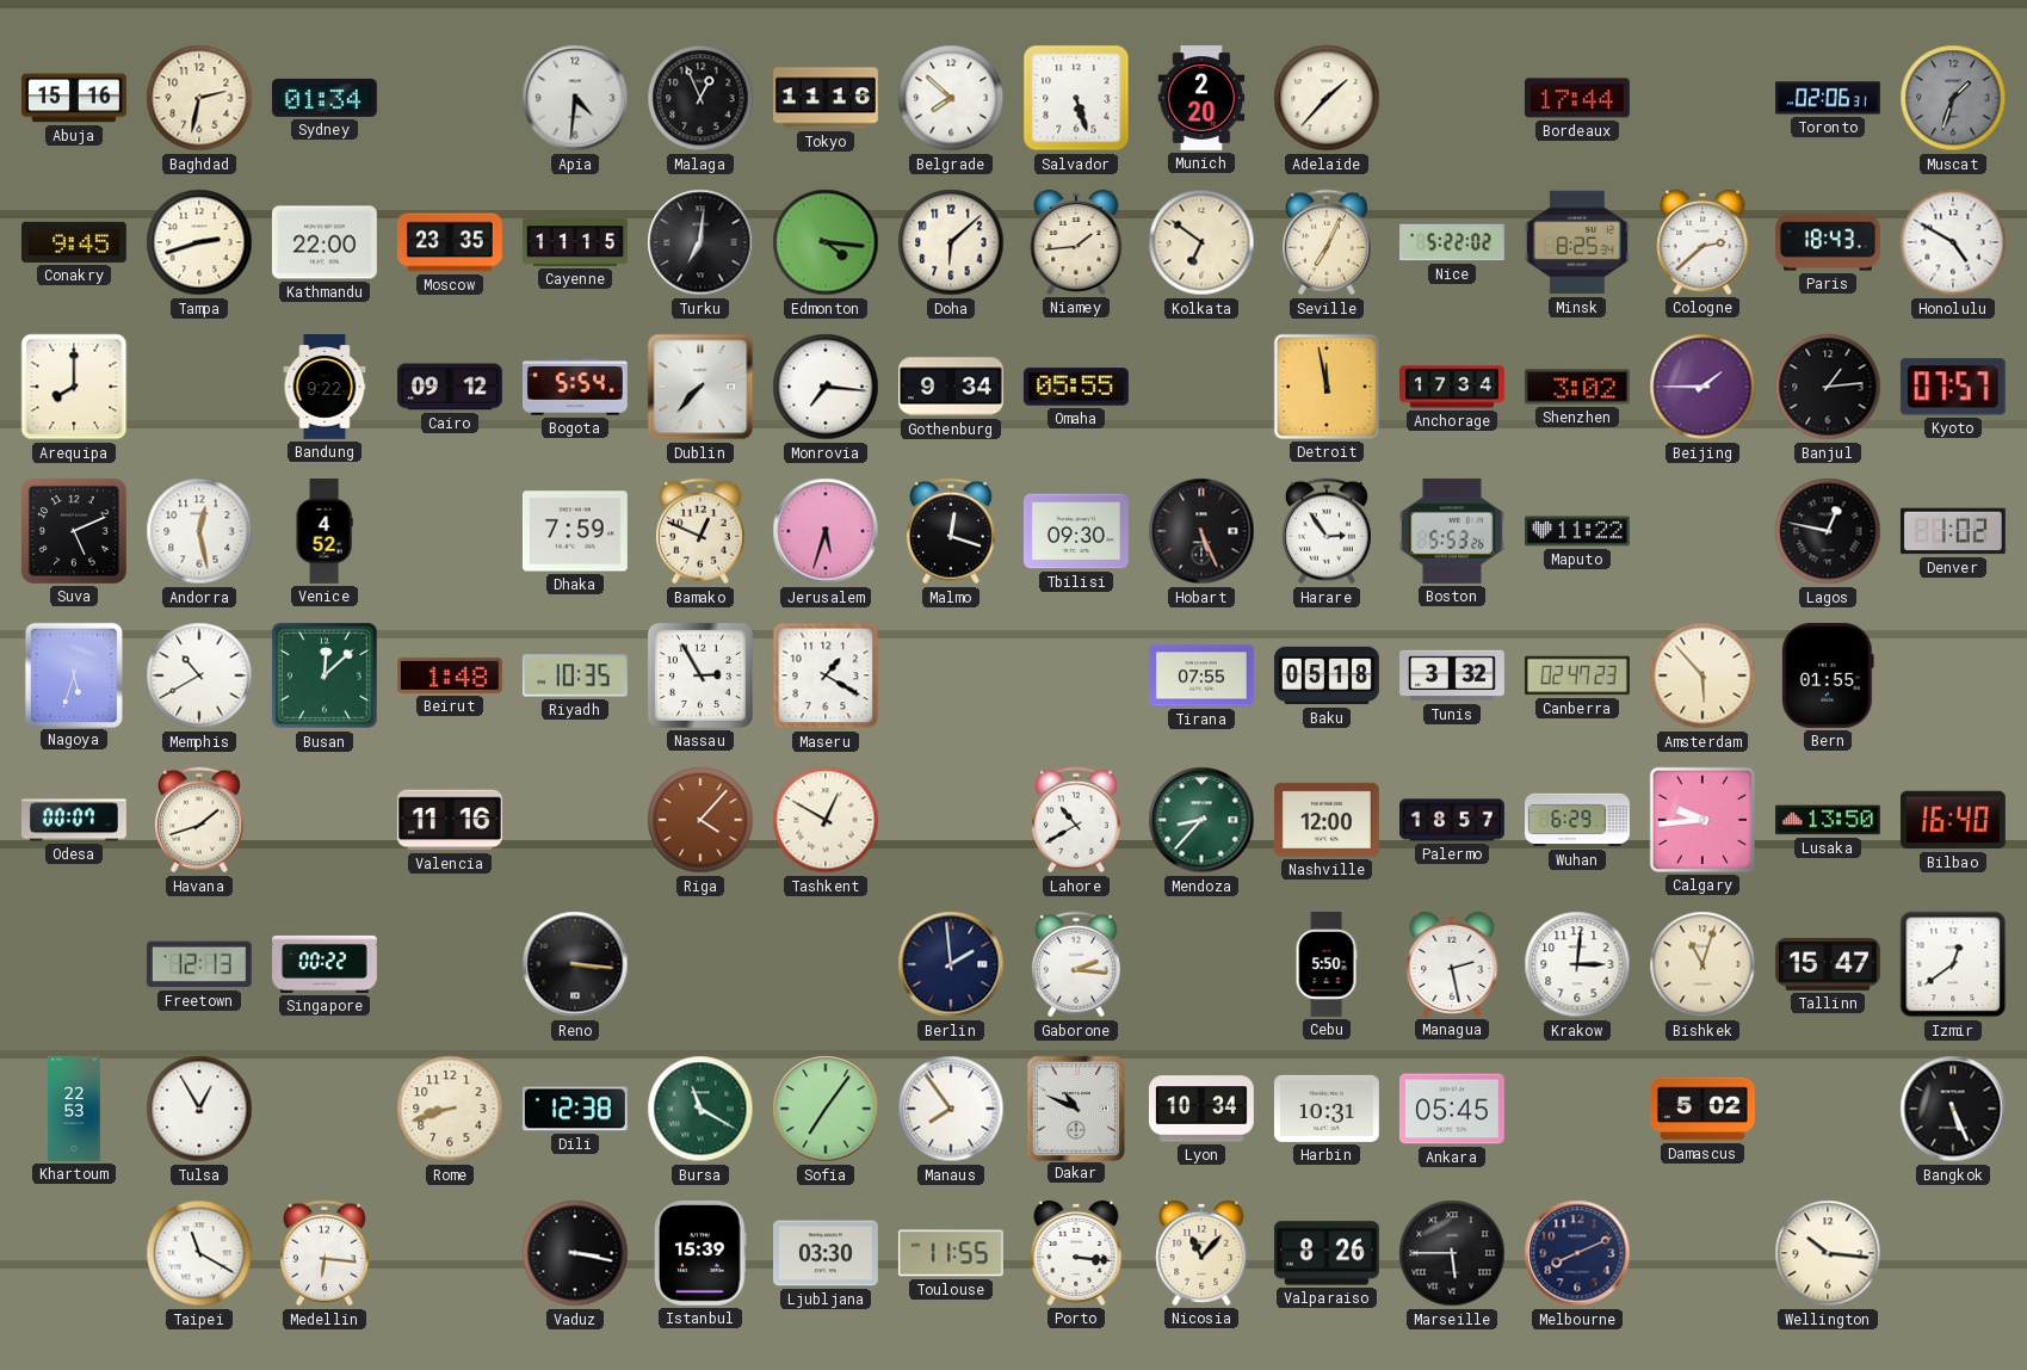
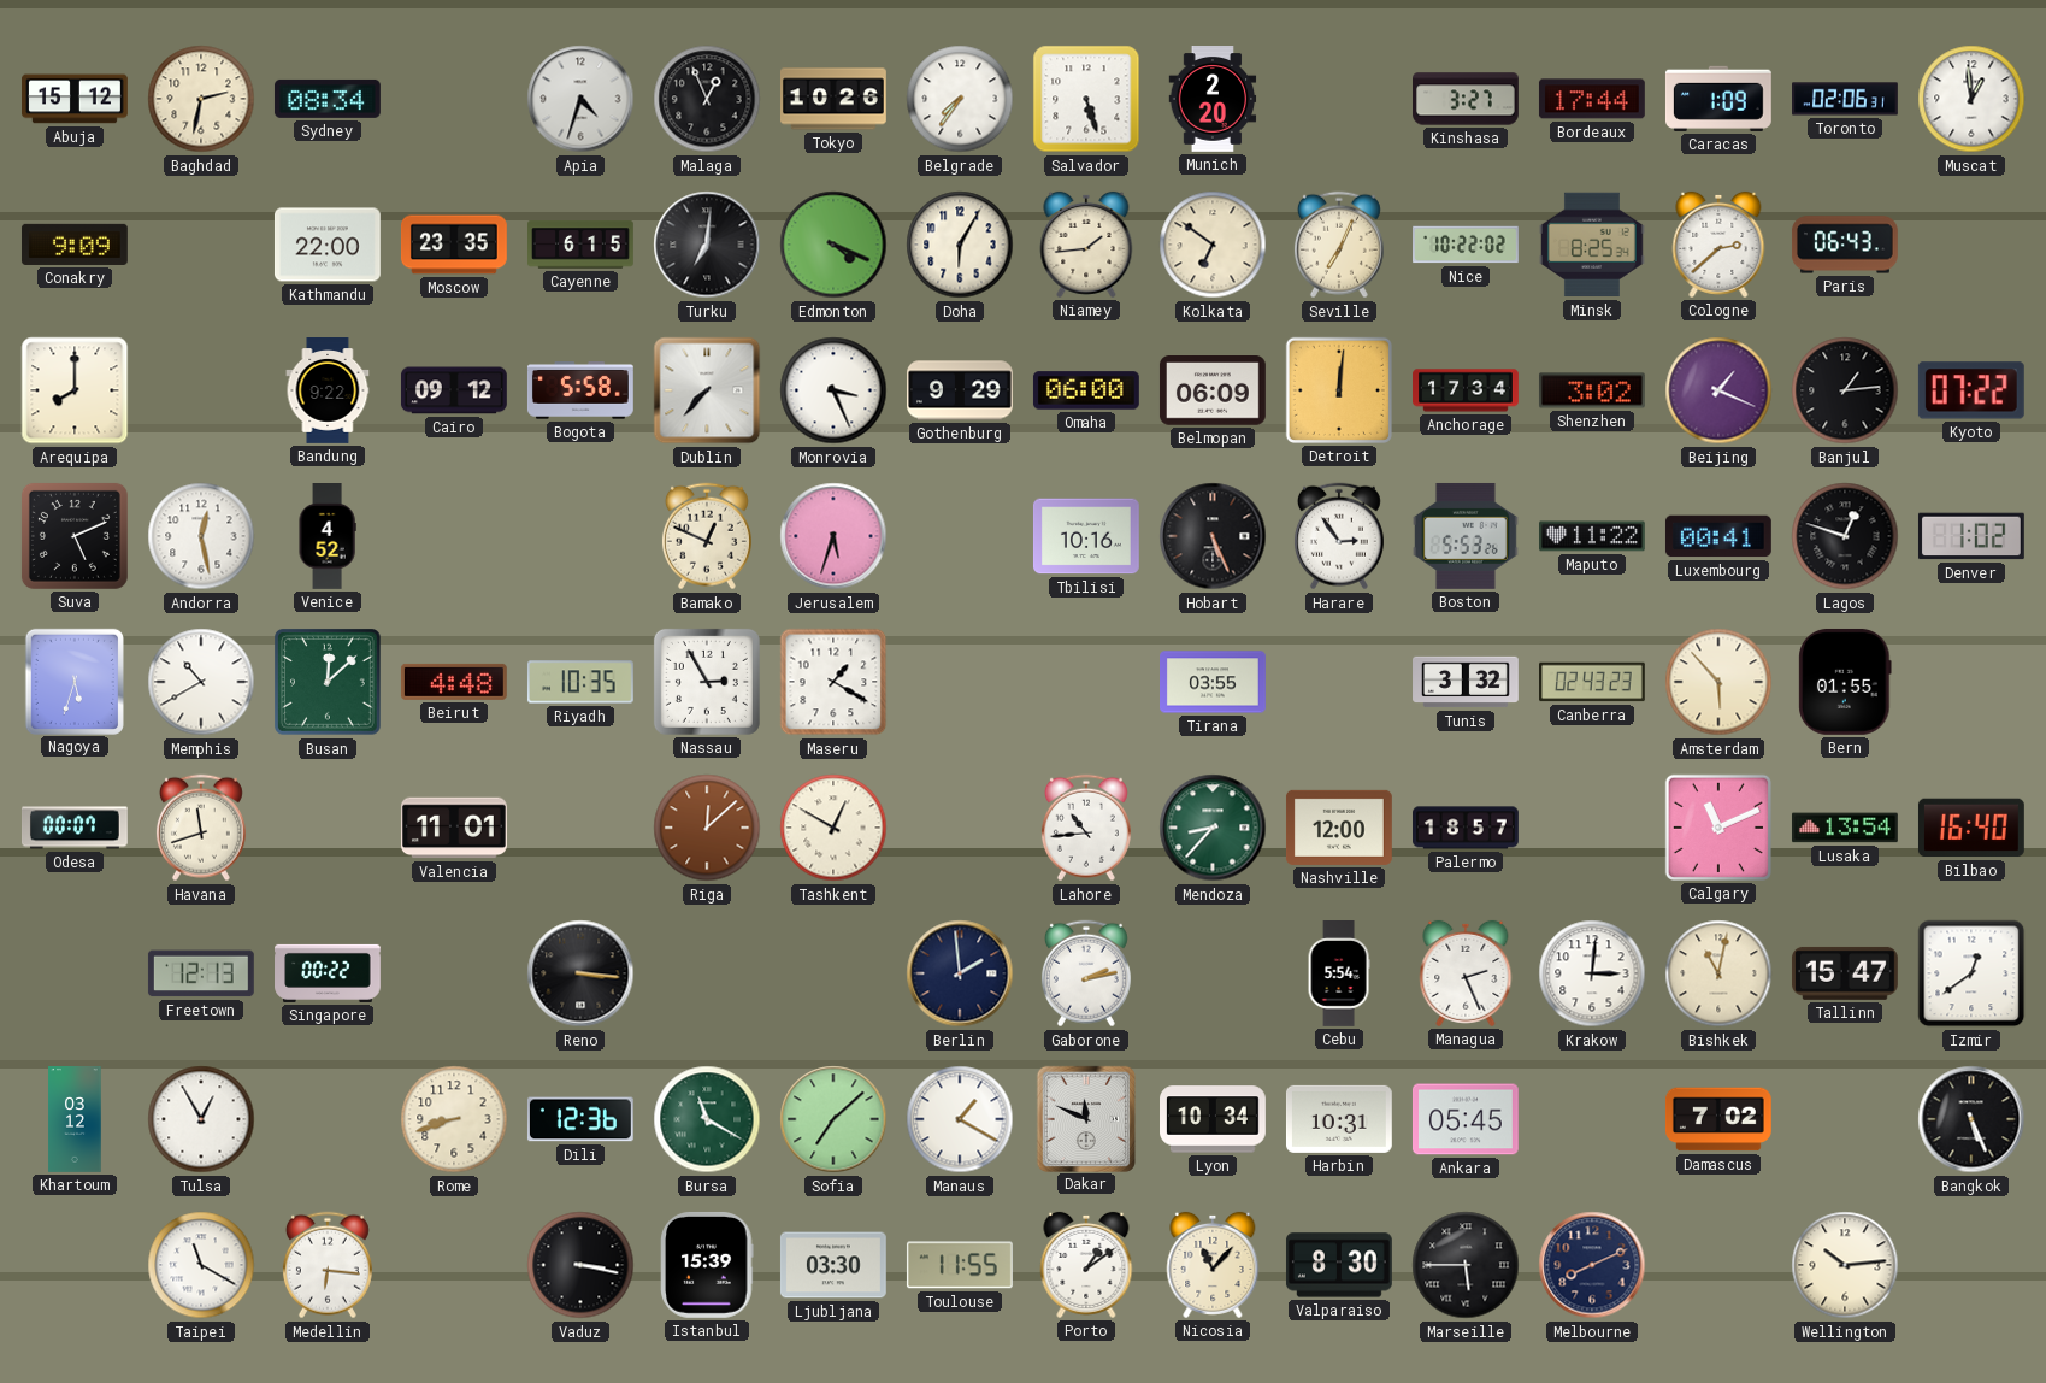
Abuja: 15:16 -> 15:12 (76, 99)
Sydney: 01:34 -> 08:34 (328, 99)
Apia: 4:31 -> 4:33 (580, 99)
Tokyo: 11:16 -> 10:26 (835, 99)
Belgrade: 7:52 -> 7:36 (960, 99)
Adelaide: 1:37 -> none (1327, 98)
Kinshasa: none -> 3:27 (1467, 99)
Caracas: none -> 1:09 (1718, 99)
Muscat: 1:33 -> 12:59 (1971, 99)
Muscat dial: grey -> white (1971, 99)
Conakry: 9:45 -> 9:09 (75, 245)
Tampa: 2:42 -> none (199, 242)
Cayenne: 11:15 -> 6:15 (582, 245)
Edmonton: 4:16 -> 4:19 (833, 245)
Doha: 6:08 -> 6:05 (960, 245)
Nice: 5:22 -> 10:22 (1467, 245)
Paris: 18:43 -> 06:43 (1845, 245)
Honolulu: 4:50 -> none (1953, 242)
Bogota: 5:54 -> 5:58 (580, 390)
Monrovia: 7:16 -> 3:26 (833, 390)
Gothenburg: 9:34 -> 9:29 (961, 390)
Omaha: 05:55 -> 06:00 (1086, 390)
Belmopan: none -> 06:09 (1213, 390)
Detroit: 11:58 -> 12:01 (1339, 390)
Beijing: 1:45 -> 1:19 (1718, 390)
Kyoto: 07:57 -> 07:22 (1971, 390)
Dhaka: 7:59 -> none (575, 531)
Malmo: 12:18 -> none (951, 531)
Tbilisi: 09:30 -> 10:16 (1086, 536)
Luxembourg: none -> 00:41 (1718, 536)
Lagos: 12:47 -> 12:48 (1845, 536)
Beirut: 1:48 -> 4:48 (454, 682)
Tirana: 07:55 -> 03:55 (1214, 682)
Baku: 05:18 -> none (1328, 675)
Canberra: 02:47 -> 02:43 (1593, 682)
Havana: 1:42 -> 11:42 (201, 828)
Valencia: 11:16 -> 11:01 (454, 828)
Riga: 4:07 -> 12:08 (707, 828)
Lahore: 10:40 -> 10:44 (1086, 828)
Wuhan: 6:29 -> none (1578, 820)
Calgary: 9:44 -> 11:11 (1718, 828)
Lusaka: 13:50 -> 13:54 (1845, 828)
Gaborone: 2:16 -> 2:13 (1086, 973)
Cebu: 5:50 -> 5:54 (1339, 975)
Managua: 2:28 -> 2:26 (1466, 973)
Bishkek: 11:03 -> 11:02 (1718, 973)
Khartoum: 22:53 -> 03:12 (75, 1120)
Dili: 12:38 -> 12:36 (580, 1119)
Sofia: 7:06 -> 7:08 (833, 1119)
Manaus: 7:54 -> 1:20 (960, 1119)
Dakar: 10:49 -> 11:49 (1086, 1118)
Damascus: 5:02 -> 7:02 (1718, 1119)
Porto: 3:16 -> 1:09 (1086, 1265)
Valparaiso: 8:26 -> 8:30 (1339, 1265)
Wellington: 10:16 -> 10:14 (1845, 1265)
